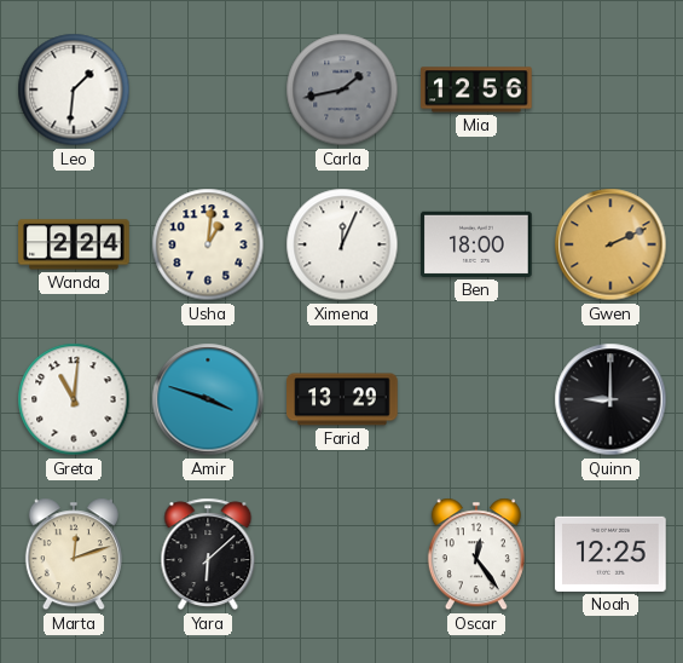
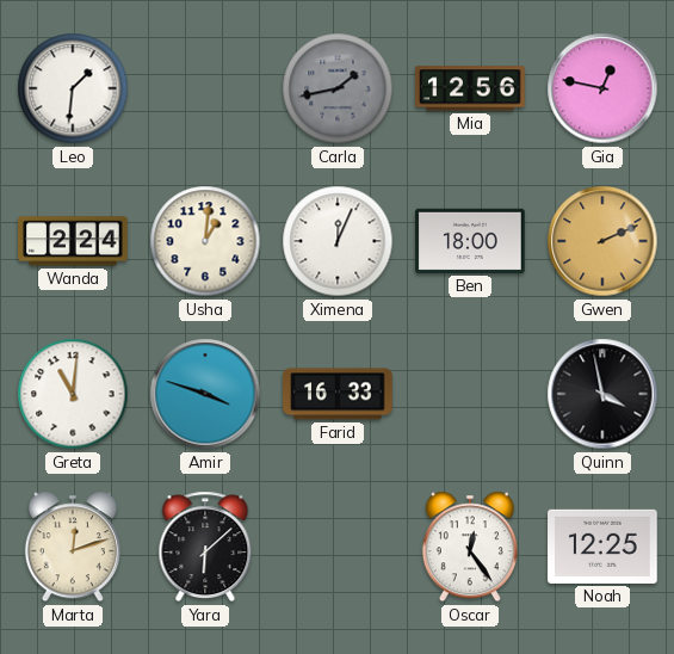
Gia: none -> 12:47 (602, 88)
Farid: 13:29 -> 16:33 (338, 394)
Quinn: 9:00 -> 3:58 (602, 394)
